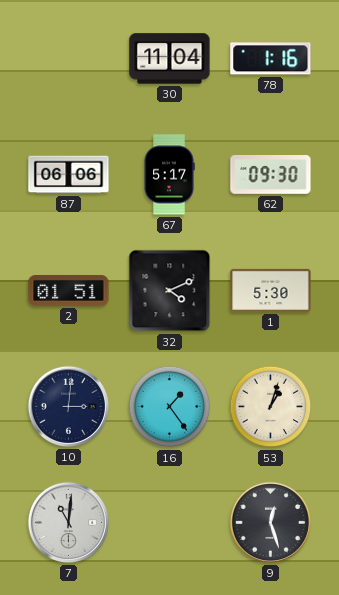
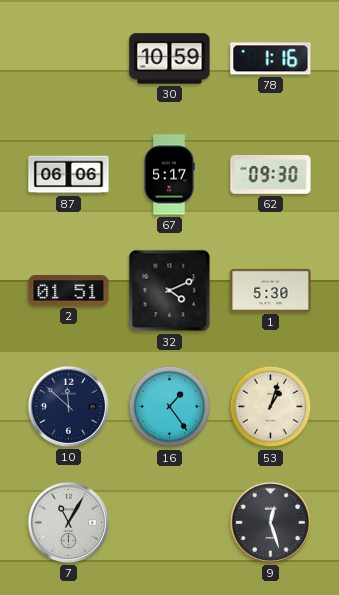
30: 11:04 -> 10:59 (170, 59)
10: 3:01 -> 11:52 (68, 406)
7: 11:01 -> 11:05 (68, 522)
